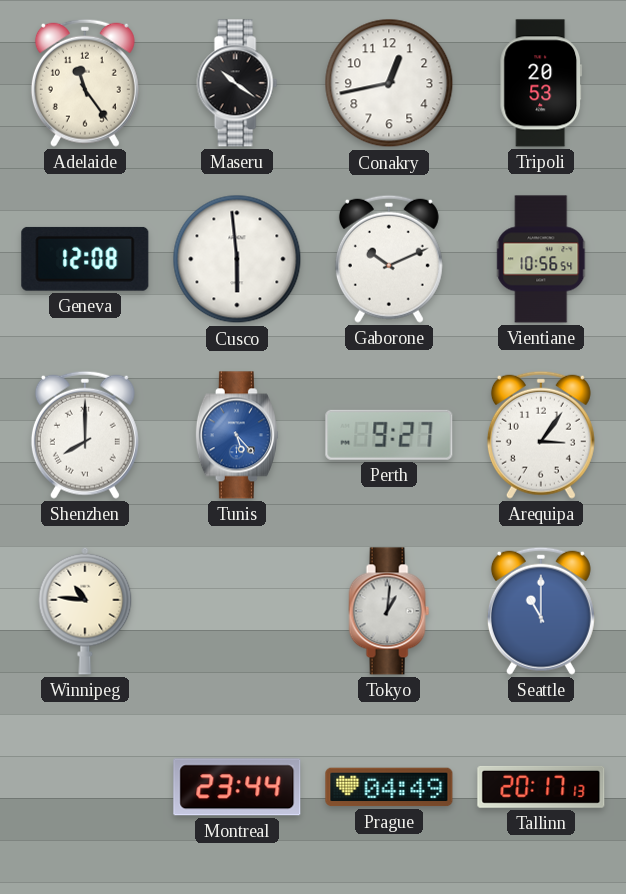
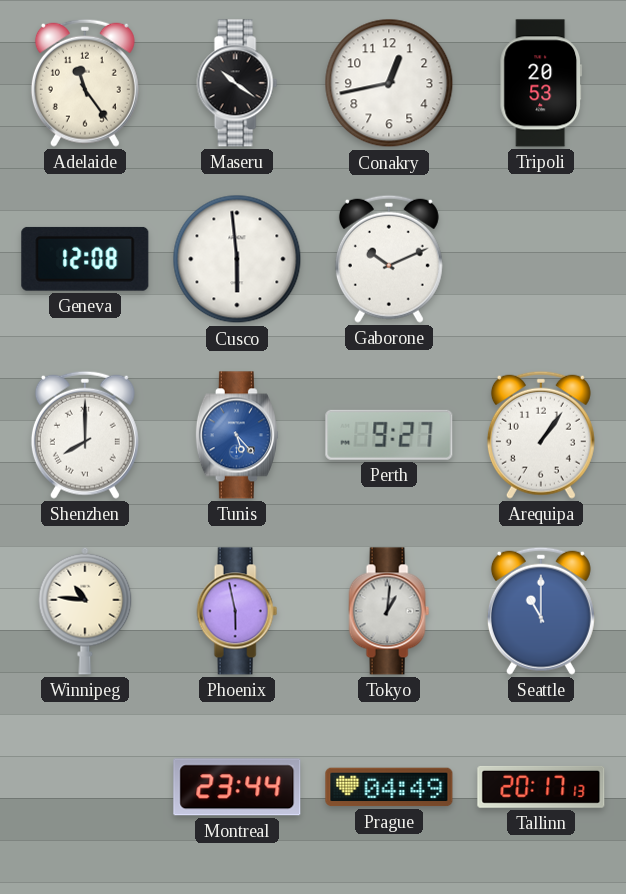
Vientiane: 10:56 -> none (542, 259)
Arequipa: 3:06 -> 1:06 (541, 435)
Phoenix: none -> 5:58 (237, 611)
